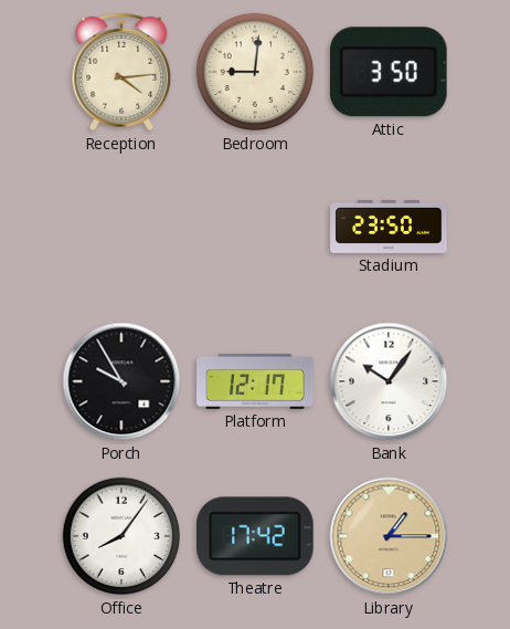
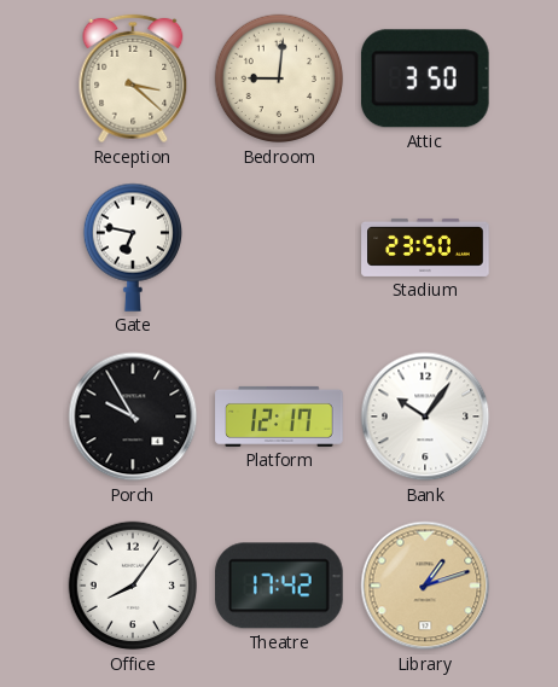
Reception: 4:14 -> 3:22 (133, 78)
Gate: none -> 6:47 (132, 248)
Library: 1:15 -> 1:12 (425, 586)
